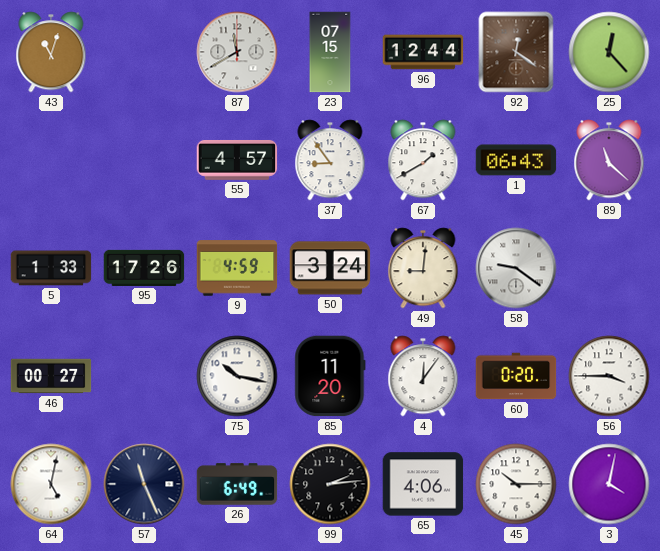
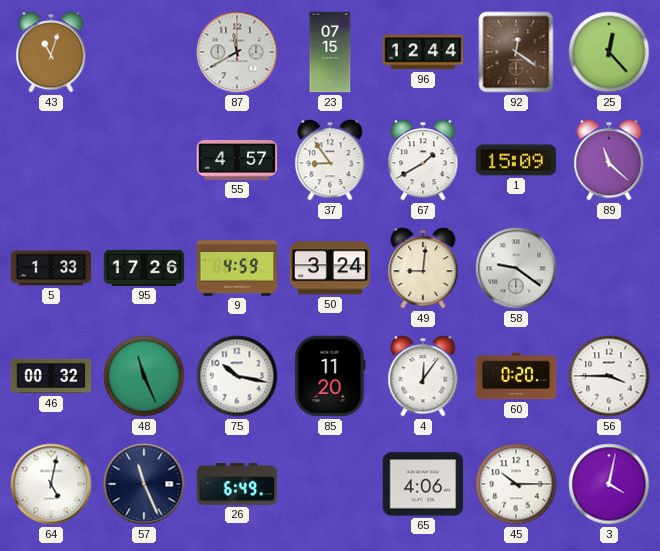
1: 06:43 -> 15:09 (516, 160)
46: 00:27 -> 00:32 (51, 376)
48: none -> 11:26 (144, 376)
99: 2:14 -> none (330, 484)
